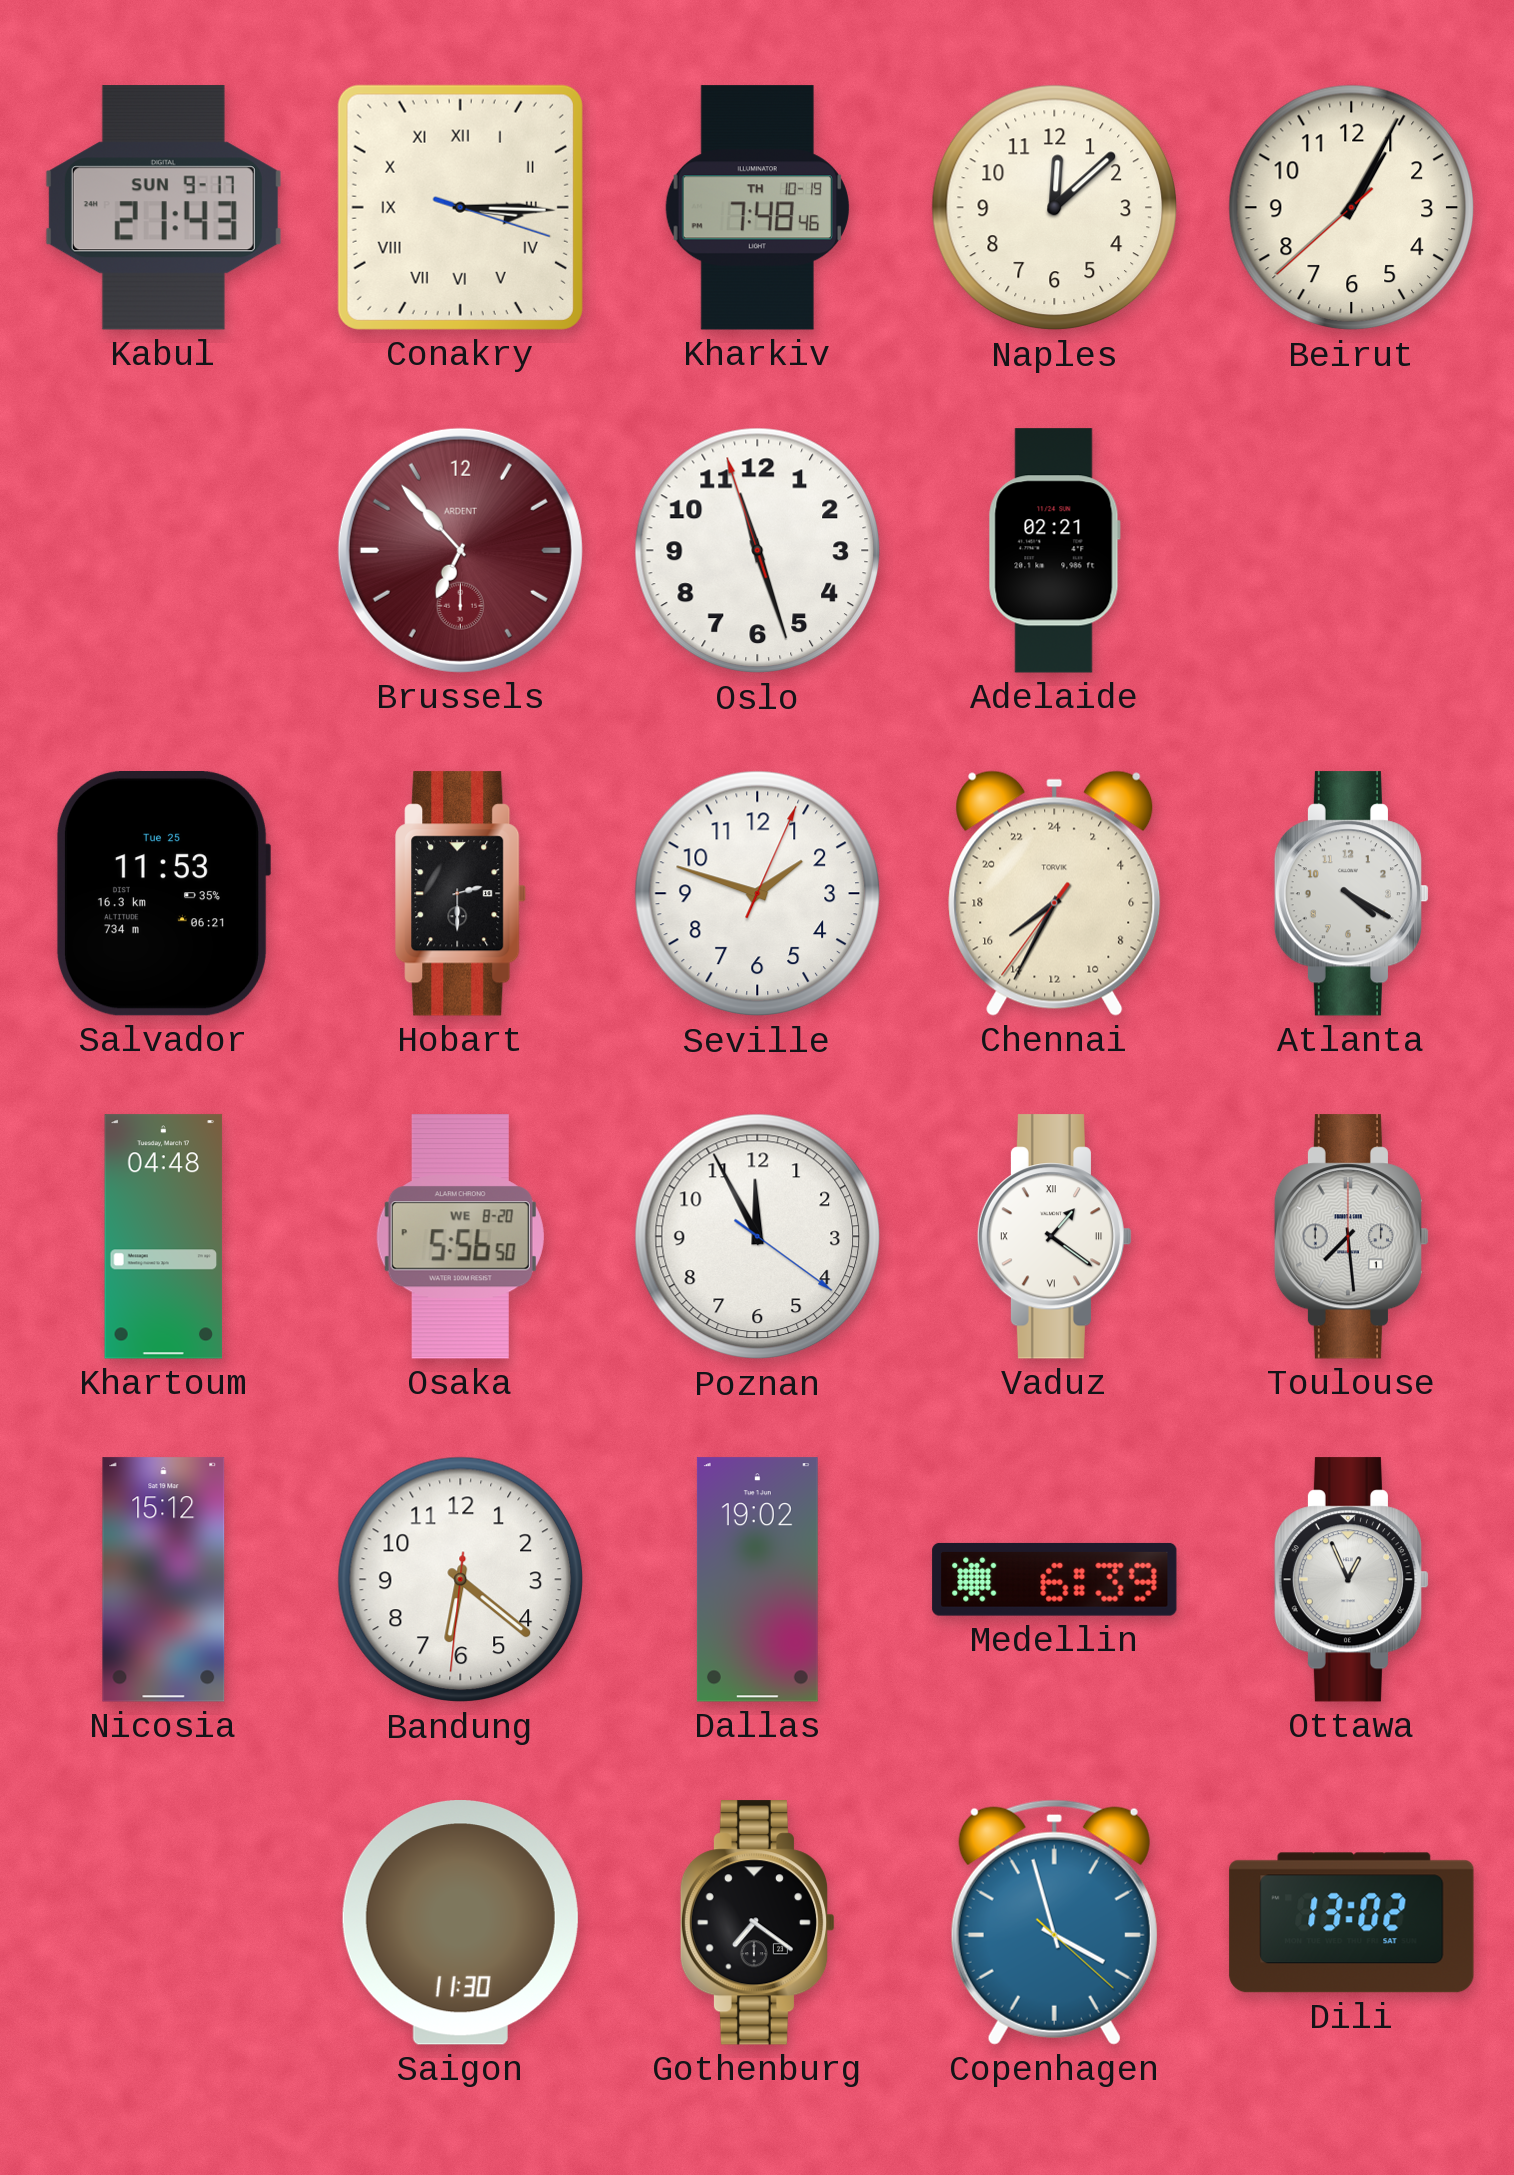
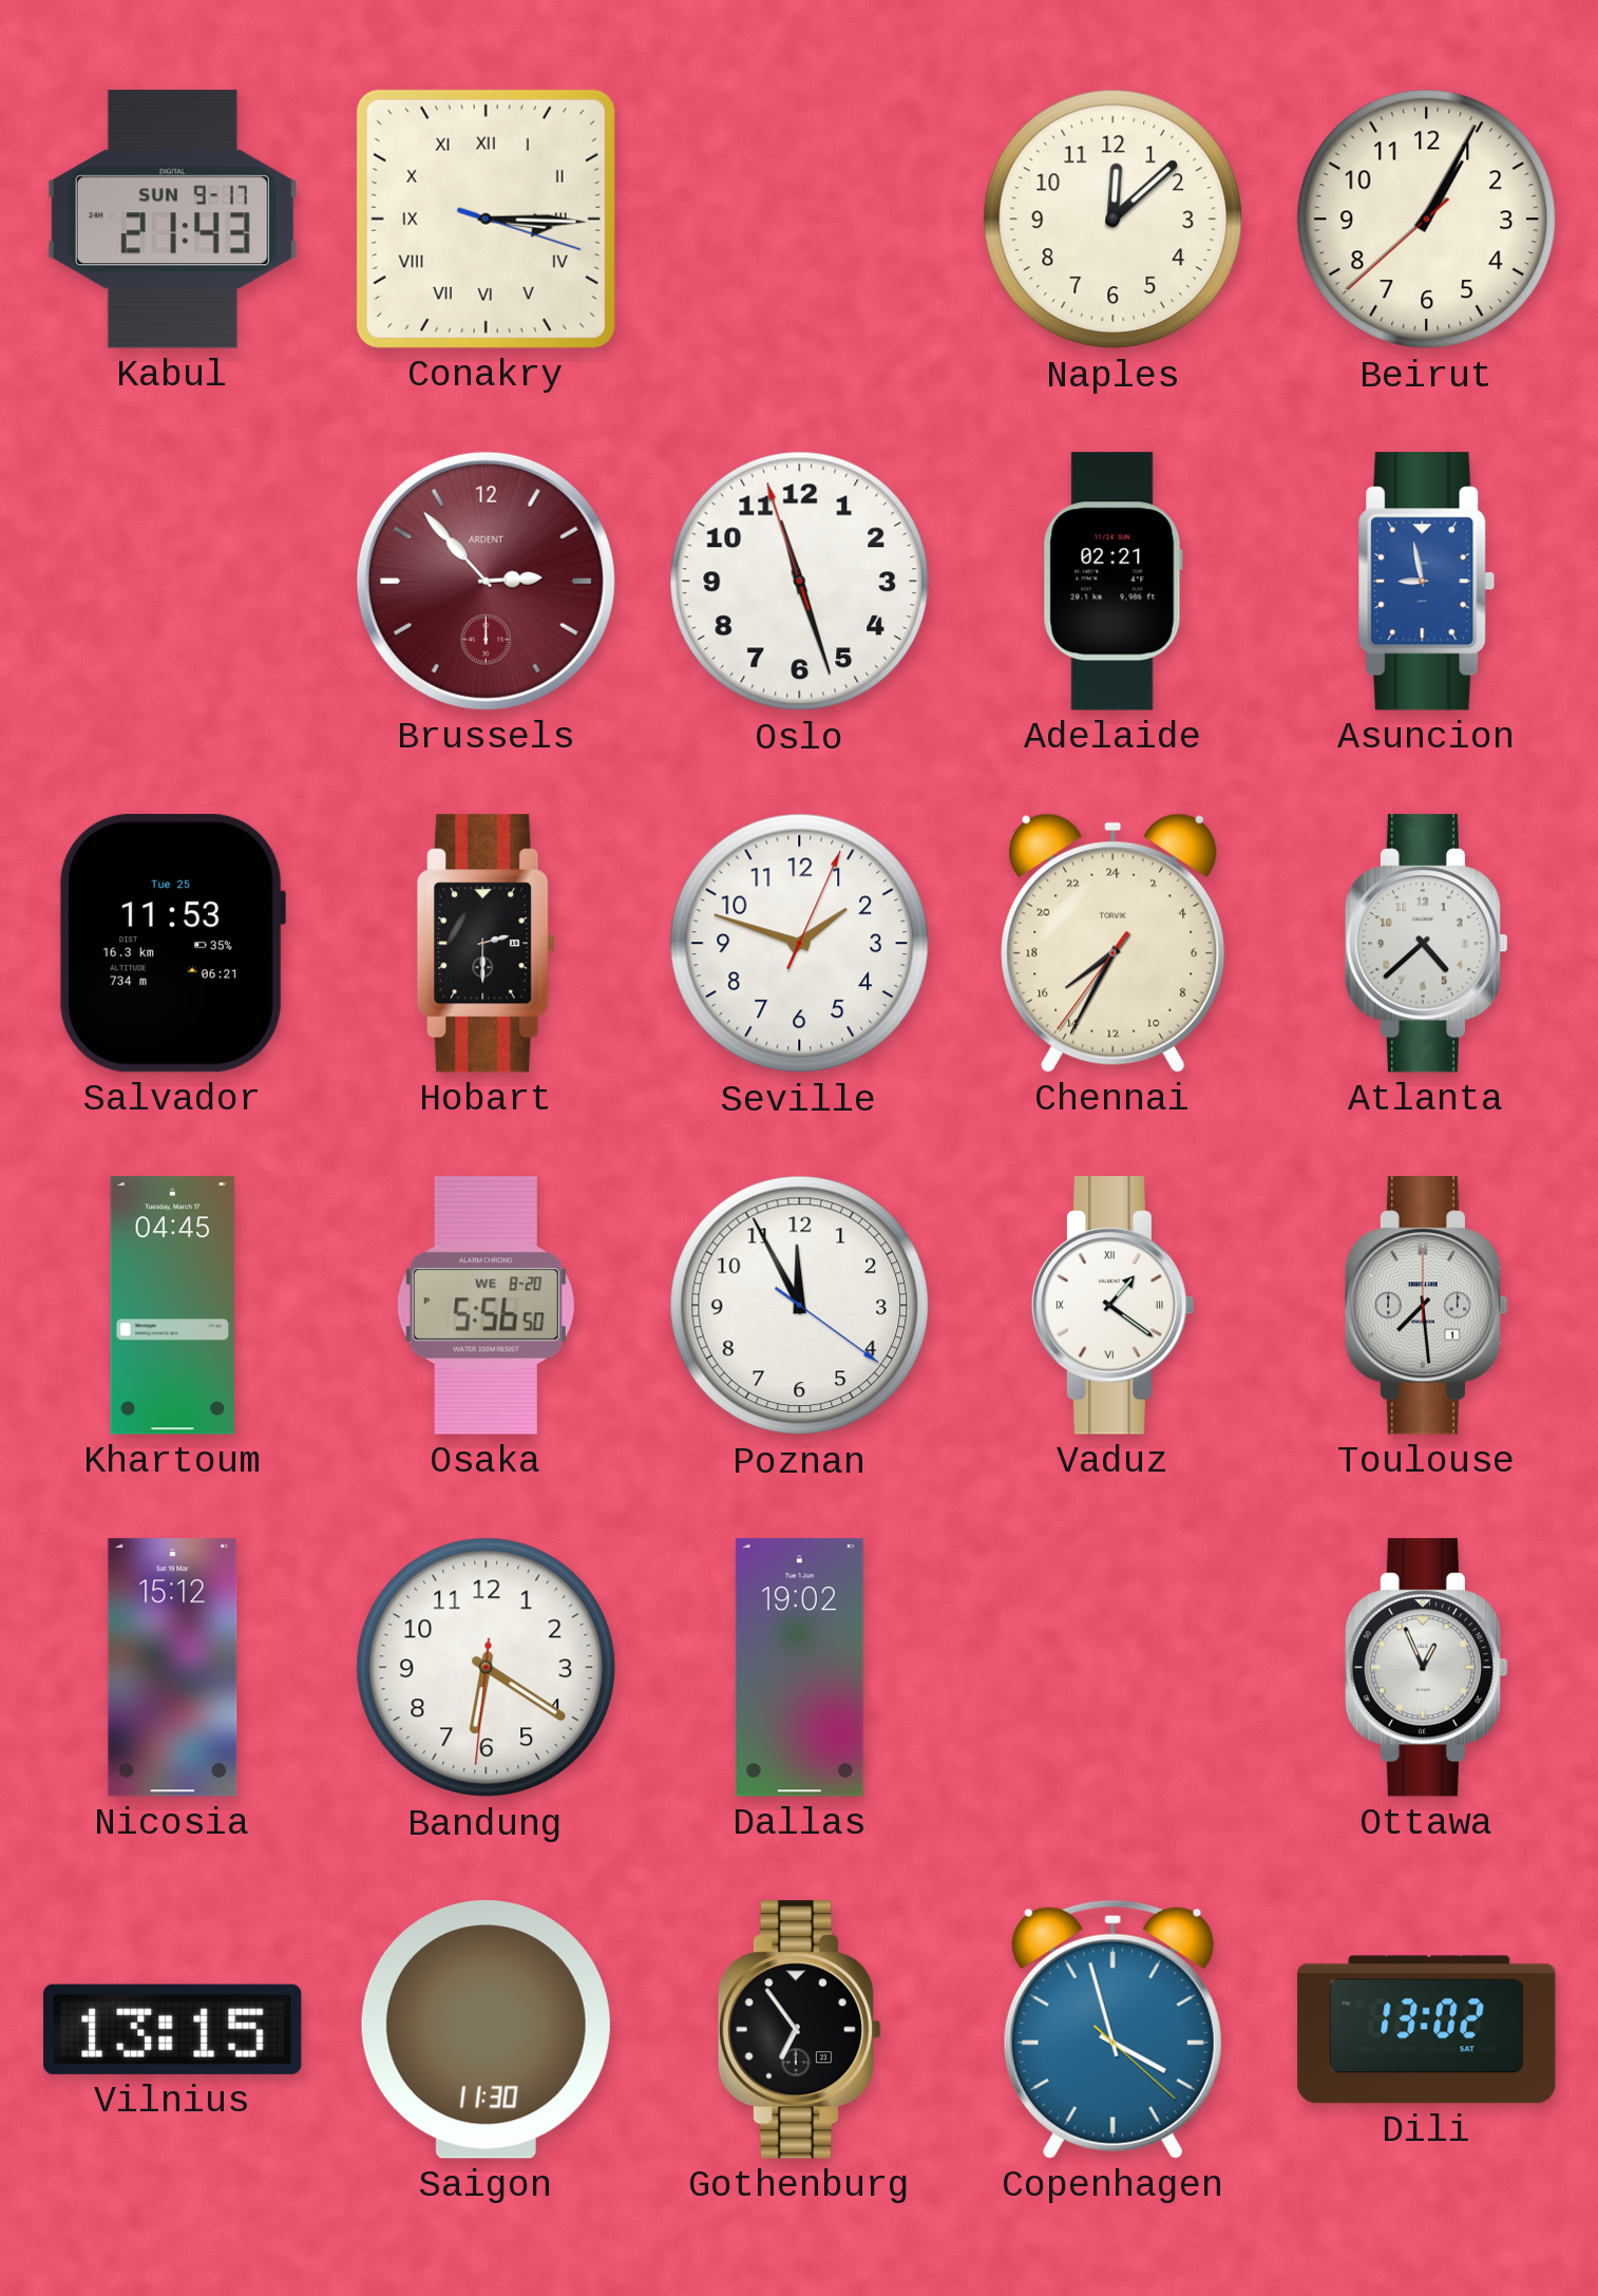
Kharkiv: 7:48 -> none (757, 208)
Brussels: 6:53 -> 2:53 (486, 581)
Asuncion: none -> 8:58 (1427, 582)
Atlanta: 4:20 -> 4:38 (1427, 944)
Khartoum: 04:48 -> 04:45 (173, 1306)
Bandung: 6:21 -> 6:20 (487, 1668)
Medellin: 6:39 -> none (1055, 1579)
Vilnius: none -> 13:15 (173, 2029)
Gothenburg: 7:21 -> 6:54 (800, 2030)
